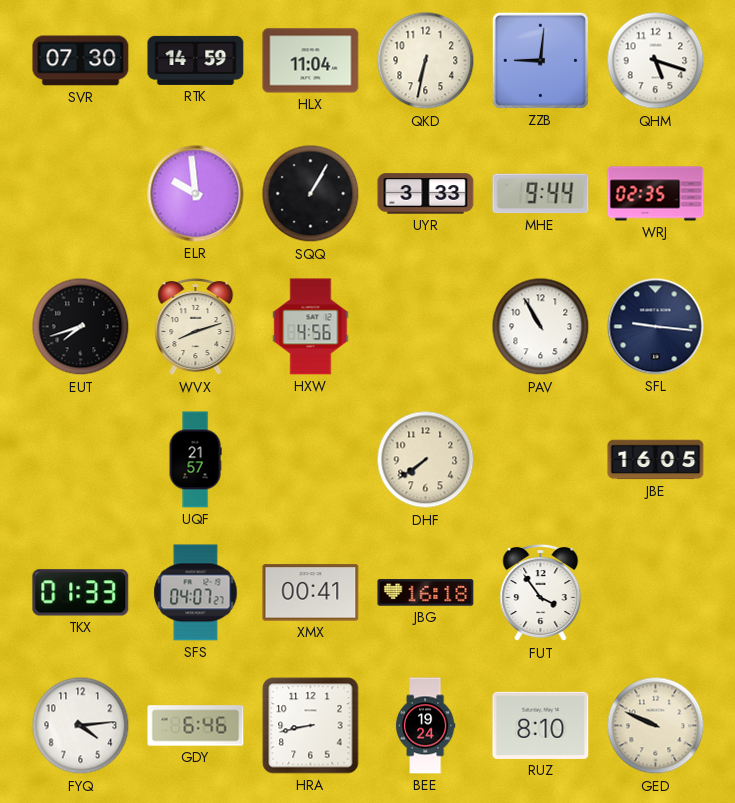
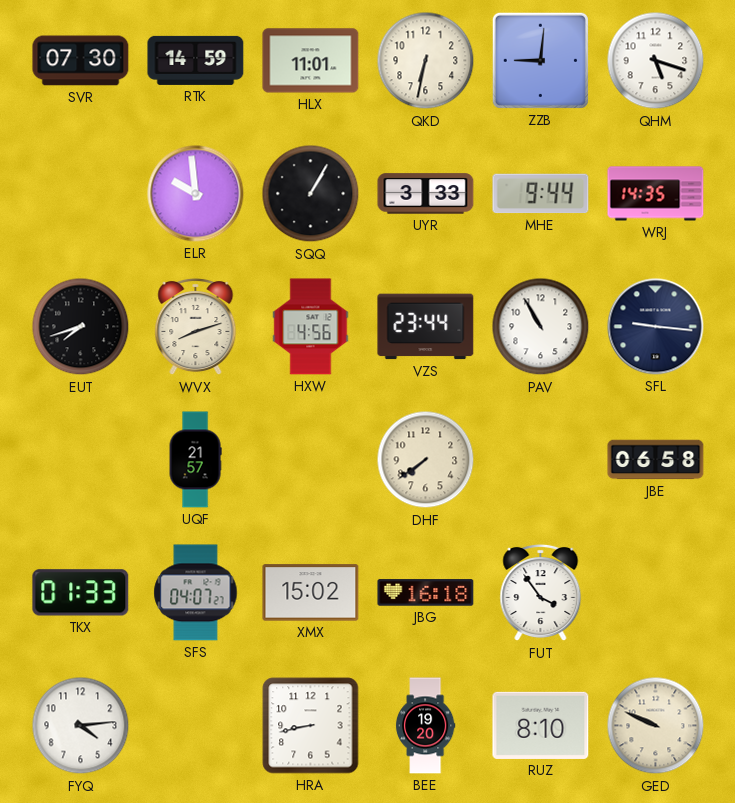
HLX: 11:04 -> 11:01 (311, 61)
WRJ: 02:35 -> 14:35 (656, 194)
VZS: none -> 23:44 (426, 327)
JBE: 16:05 -> 06:58 (656, 460)
XMX: 00:41 -> 15:02 (311, 593)
GDY: 6:46 -> none (196, 726)
BEE: 19:24 -> 19:20 (425, 726)
